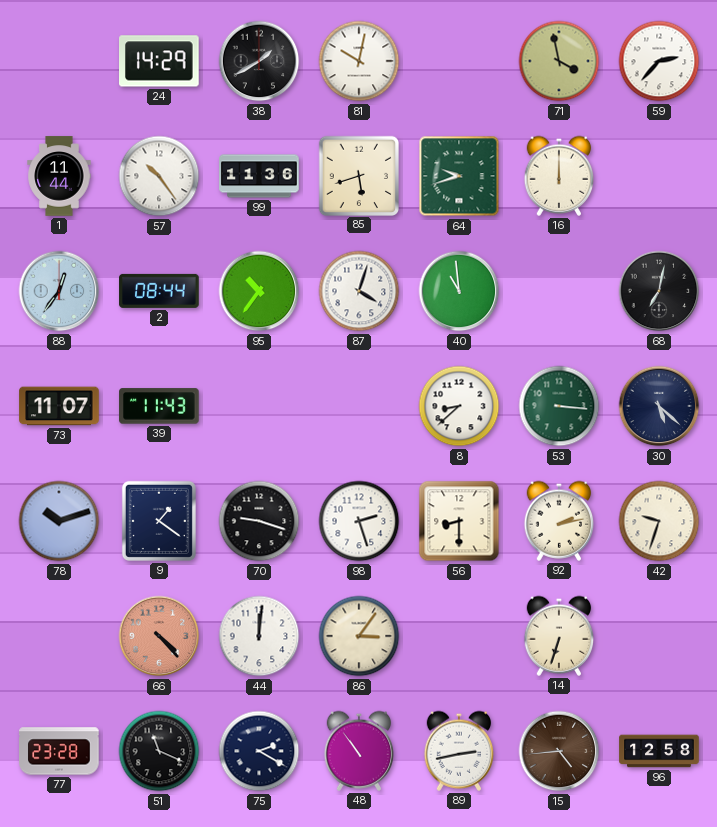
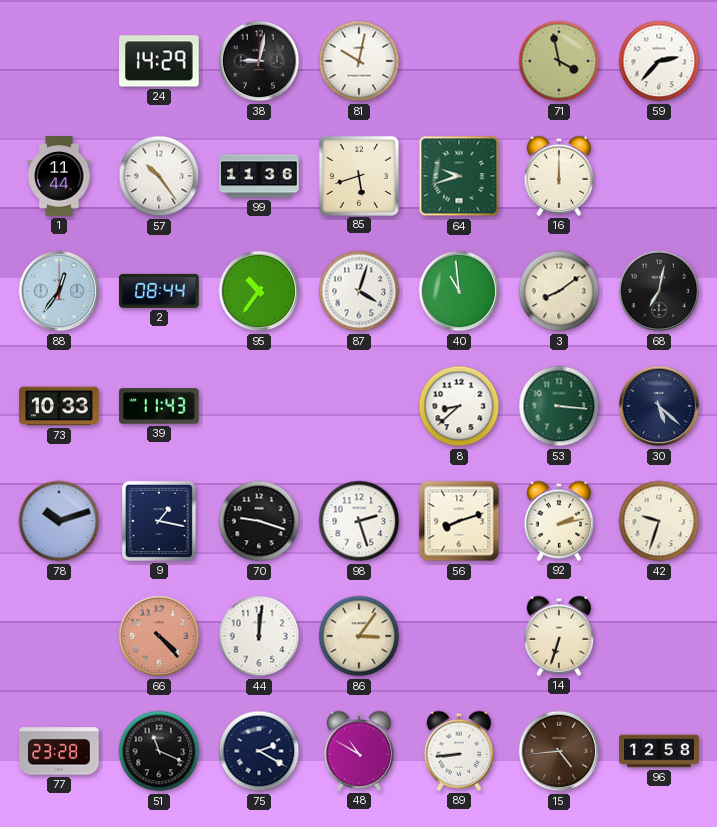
38: 1:40 -> 9:02 (259, 61)
3: none -> 8:09 (559, 291)
73: 11:07 -> 10:33 (59, 406)
9: 1:21 -> 1:17 (159, 521)
56: 8:30 -> 8:12 (459, 521)
48: 10:54 -> 10:50 (359, 751)
89: 2:43 -> 8:44 (459, 751)
